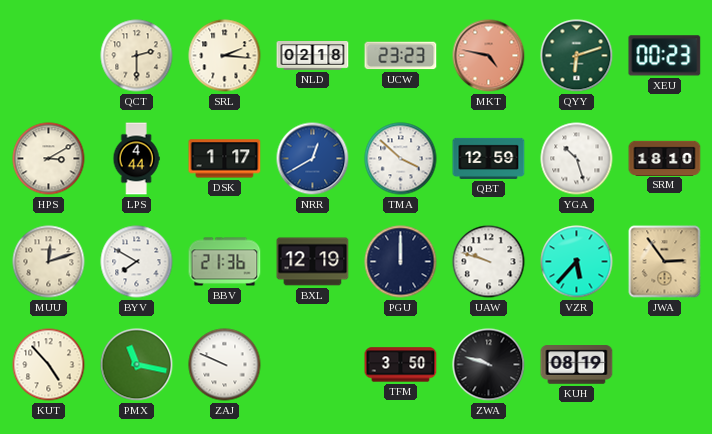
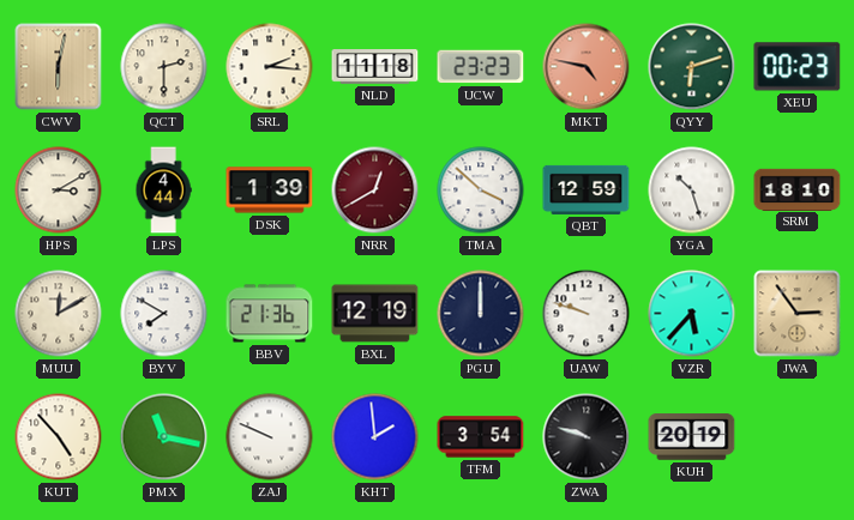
CWV: none -> 6:02 (59, 67)
NLD: 02:18 -> 11:18 (375, 67)
DSK: 1:17 -> 1:39 (270, 191)
NRR dial: blue -> burgundy (375, 191)
MUU: 12:12 -> 12:10 (59, 314)
KHT: none -> 1:59 (375, 437)
TFM: 3:50 -> 3:54 (481, 437)
KUH: 08:19 -> 20:19 (692, 437)
